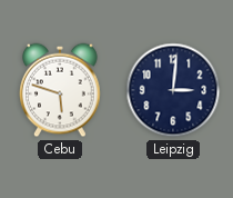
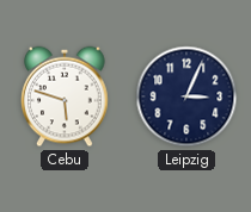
Leipzig: 3:01 -> 3:04 (186, 96)
